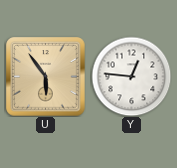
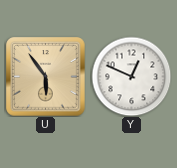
Y: 12:46 -> 12:49 (131, 76)
